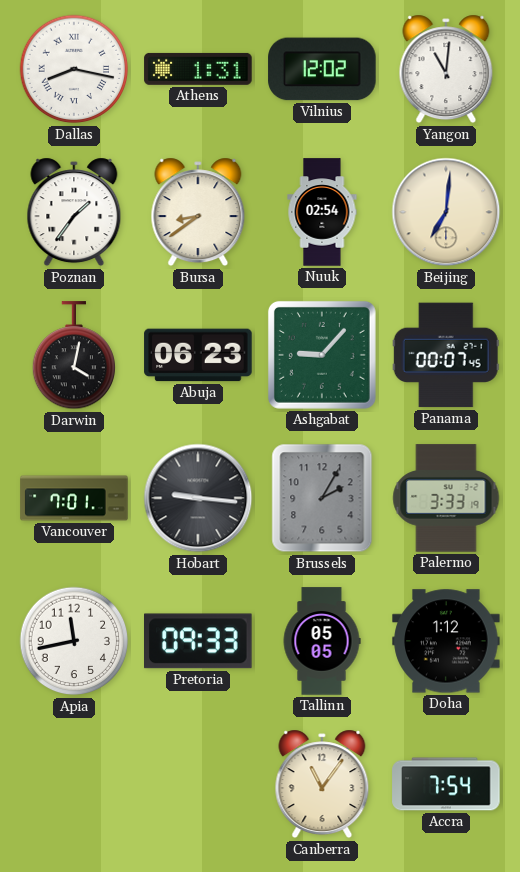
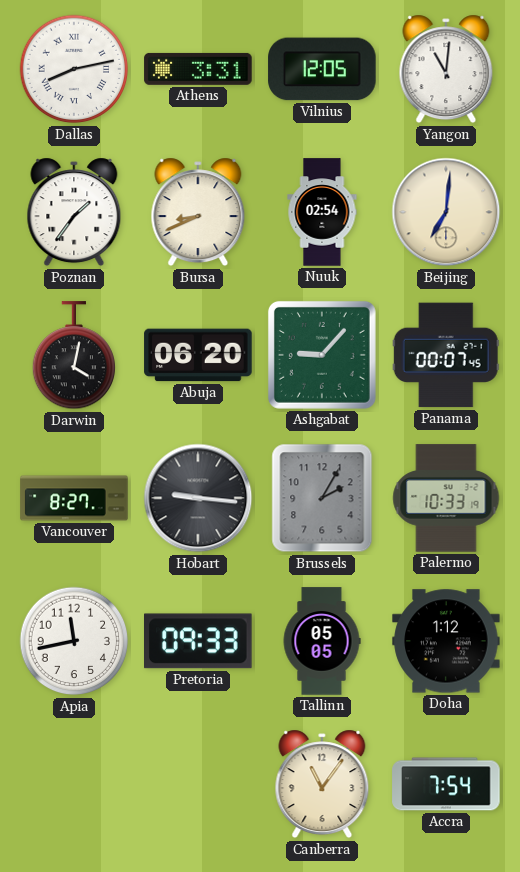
Dallas: 8:17 -> 8:13 (74, 69)
Athens: 1:31 -> 3:31 (198, 69)
Vilnius: 12:02 -> 12:05 (322, 69)
Bursa: 8:39 -> 8:41 (198, 212)
Abuja: 06:23 -> 06:20 (198, 355)
Vancouver: 7:01 -> 8:27 (74, 498)
Palermo: 3:33 -> 10:33 (446, 498)
